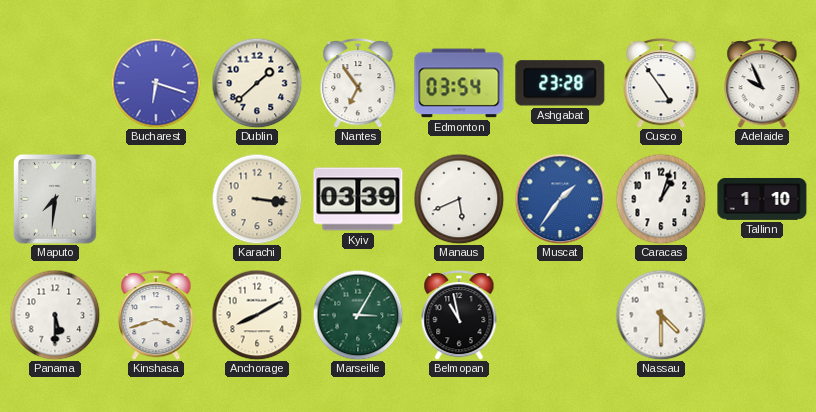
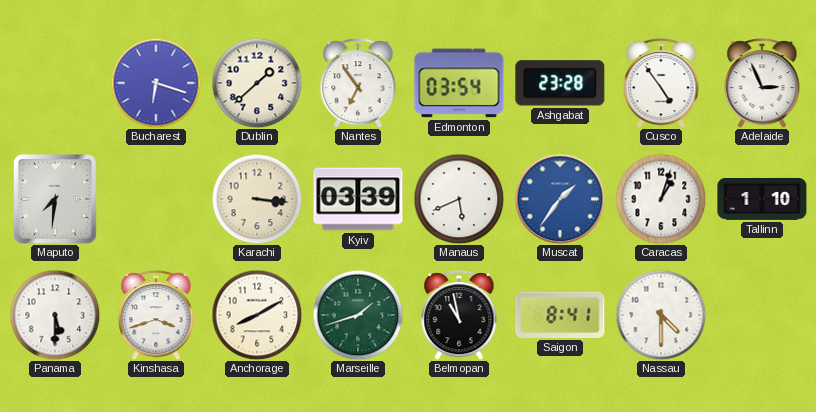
Adelaide: 9:56 -> 2:56 (762, 83)
Marseille: 3:05 -> 1:42 (358, 315)
Saigon: none -> 8:41 (560, 315)
